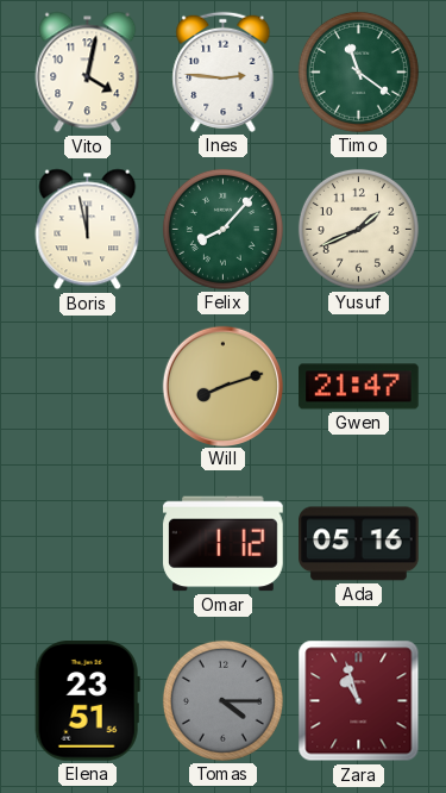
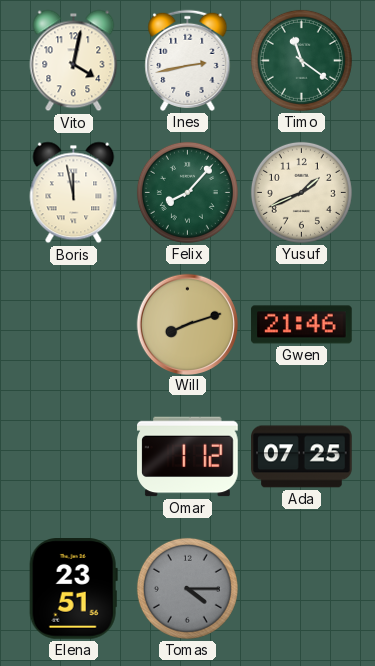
Ines: 2:46 -> 2:43 (188, 60)
Gwen: 21:47 -> 21:46 (302, 325)
Ada: 05:16 -> 07:25 (302, 457)
Zara: 10:57 -> none (359, 701)
